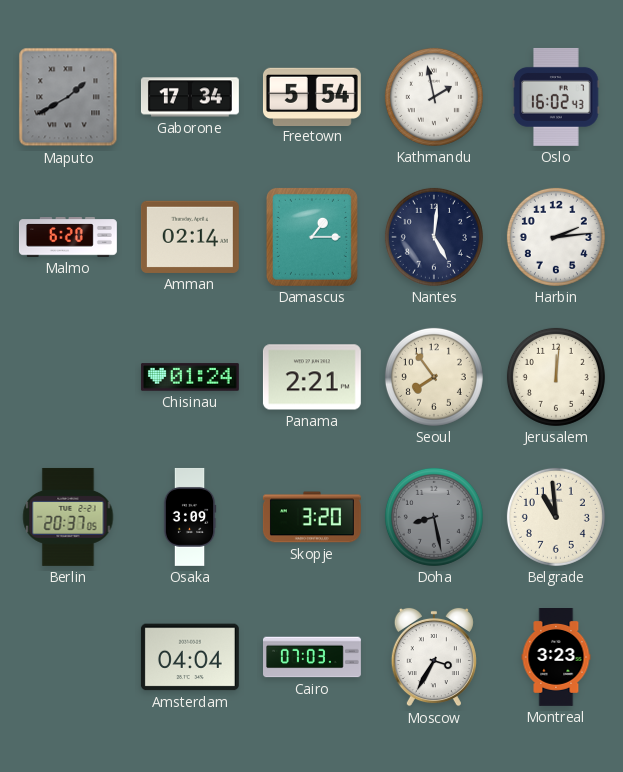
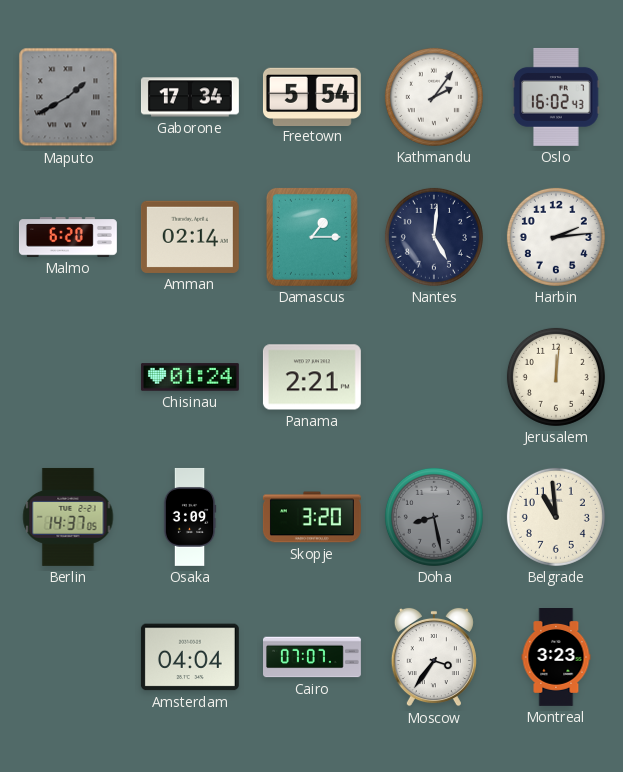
Kathmandu: 1:58 -> 2:06 (434, 97)
Seoul: 7:54 -> none (434, 377)
Berlin: 20:37 -> 14:37 (68, 517)
Cairo: 07:03 -> 07:07 (313, 657)
Moscow: 3:35 -> 3:36 (434, 657)
